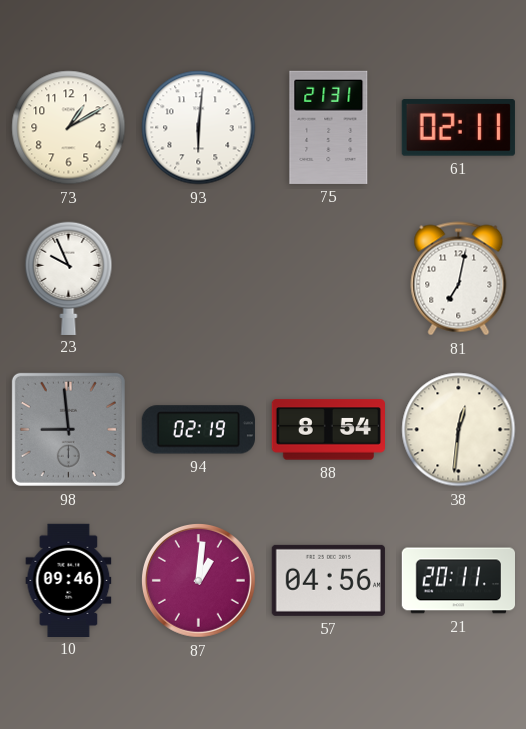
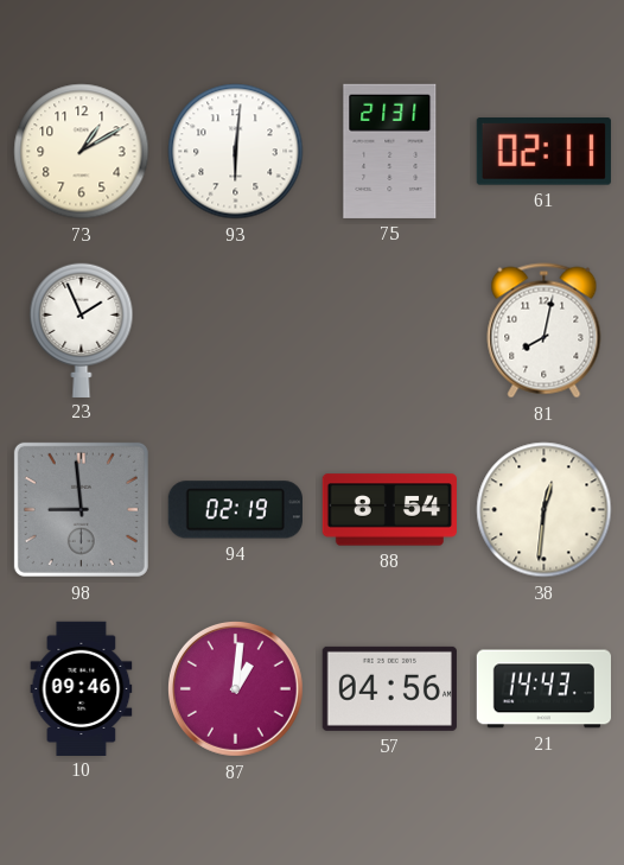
23: 9:56 -> 1:56 (82, 330)
81: 7:02 -> 8:02 (545, 331)
21: 20:11 -> 14:43 (543, 689)
